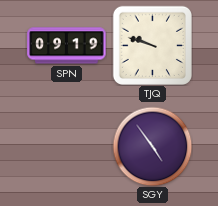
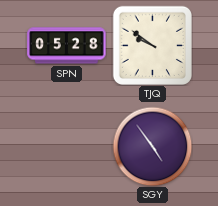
SPN: 09:19 -> 05:28 (67, 46)
TJQ: 9:48 -> 9:51 (152, 45)
